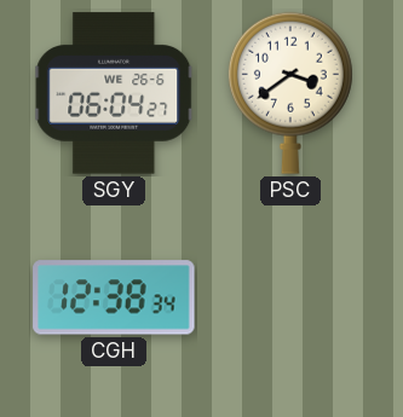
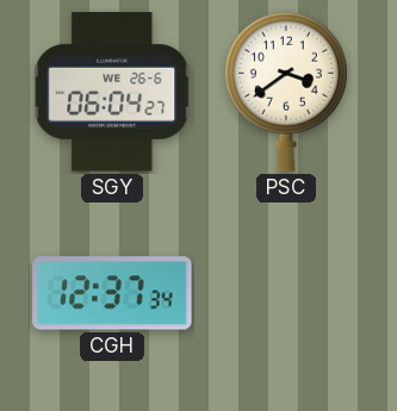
CGH: 12:38 -> 12:37 (112, 293)
